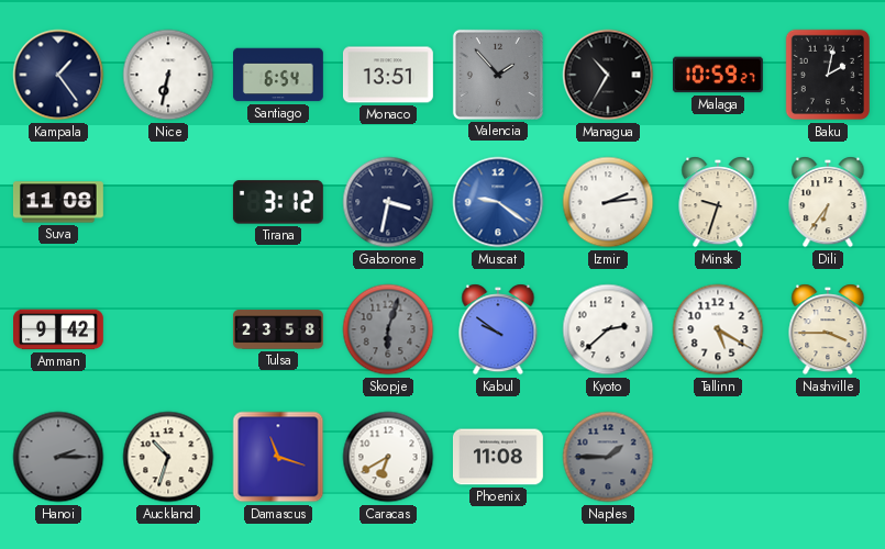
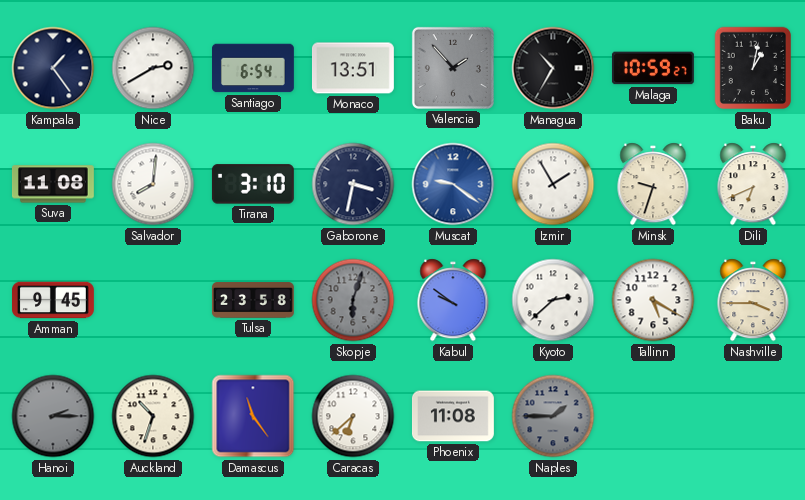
Nice: 6:32 -> 2:40 (153, 68)
Baku: 2:02 -> 1:02 (752, 68)
Salvador: none -> 8:01 (153, 184)
Tirana: 3:12 -> 3:10 (253, 184)
Izmir: 2:14 -> 1:55 (553, 184)
Dili: 6:36 -> 6:41 (753, 184)
Amman: 9:42 -> 9:45 (54, 300)
Damascus: 11:18 -> 11:24 (253, 416)
Caracas: 6:40 -> 6:38 (353, 416)
